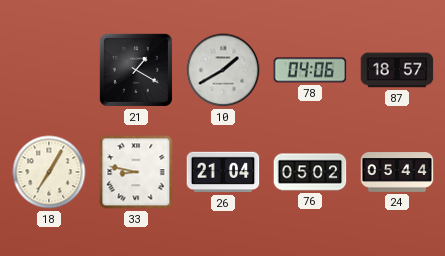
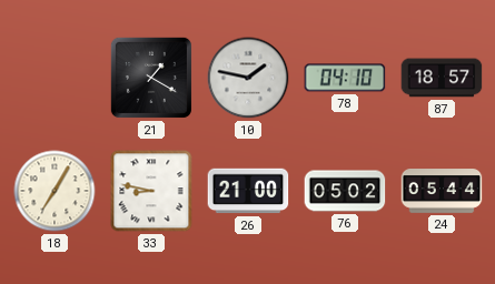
10: 1:40 -> 1:47 (248, 78)
78: 04:06 -> 04:10 (345, 78)
26: 21:04 -> 21:00 (248, 191)
